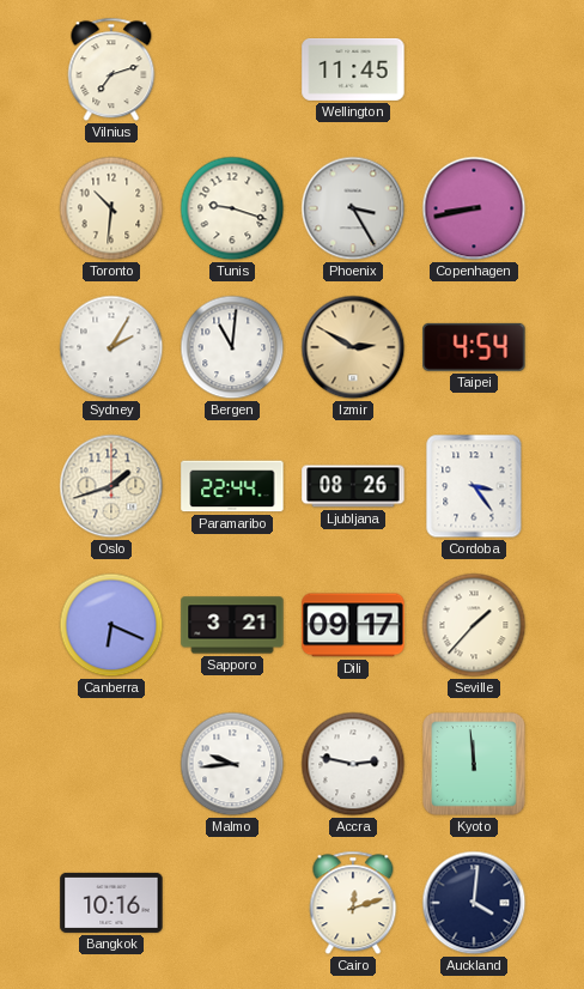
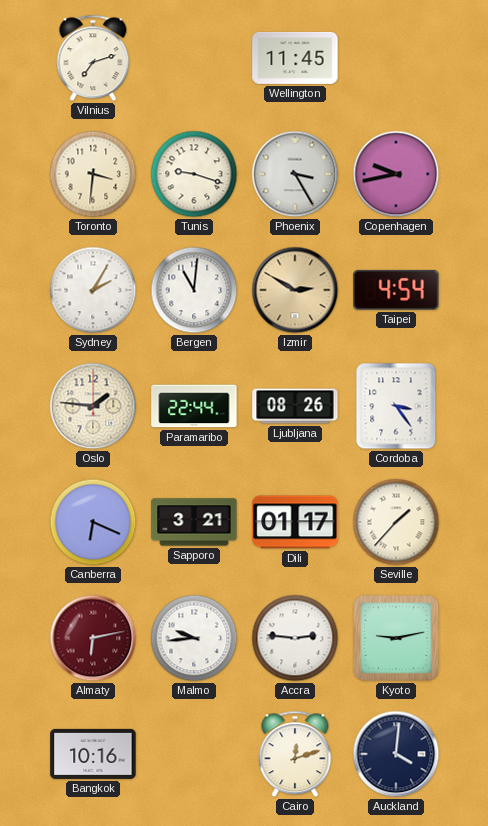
Toronto: 10:31 -> 3:31 (93, 174)
Copenhagen: 8:43 -> 9:43 (396, 174)
Oslo: 1:42 -> 1:46 (93, 406)
Dili: 09:17 -> 01:17 (295, 522)
Almaty: none -> 6:13 (93, 638)
Accra: 2:47 -> 2:46 (295, 638)
Kyoto: 11:59 -> 9:13 (396, 638)
